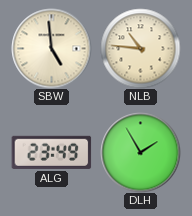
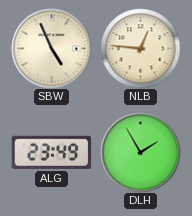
SBW: 4:59 -> 4:56 (51, 48)
NLB: 10:46 -> 12:46 (140, 48)
